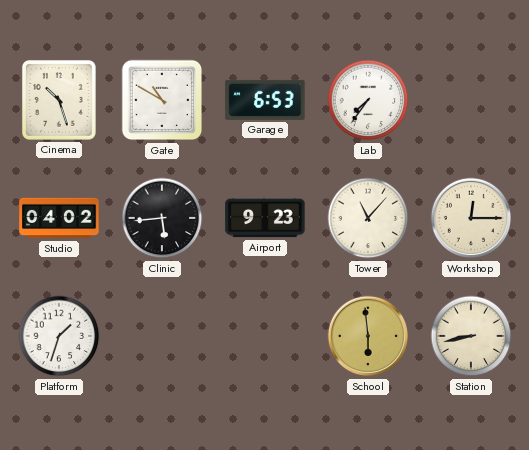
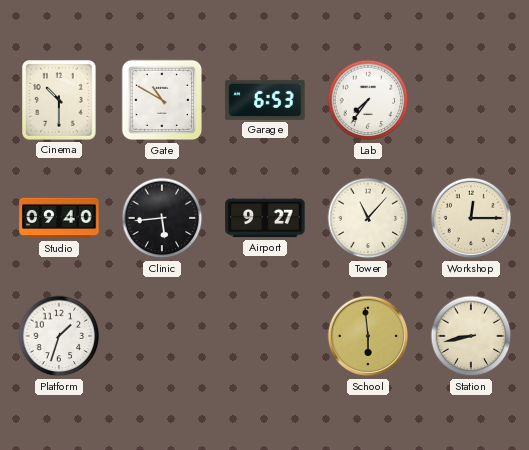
Cinema: 10:27 -> 10:30 (59, 100)
Studio: 04:02 -> 09:40 (59, 218)
Airport: 9:23 -> 9:27 (265, 218)
